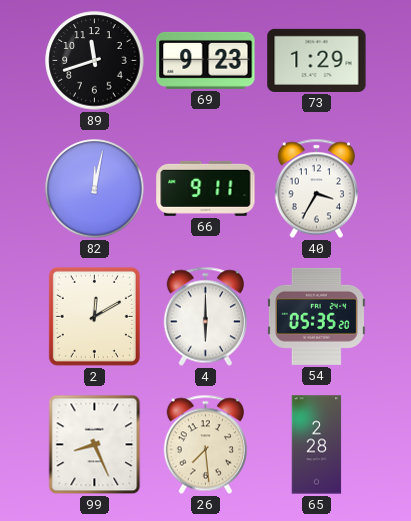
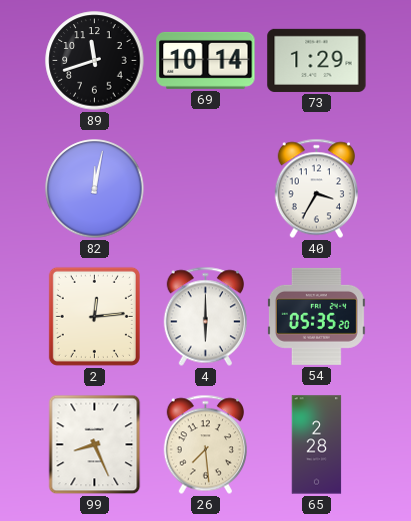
69: 9:23 -> 10:14 (206, 60)
66: 9:11 -> none (206, 188)
2: 12:10 -> 12:14 (94, 316)
